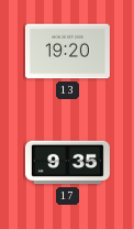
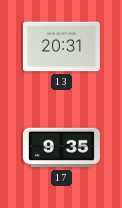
13: 19:20 -> 20:31 (61, 47)
